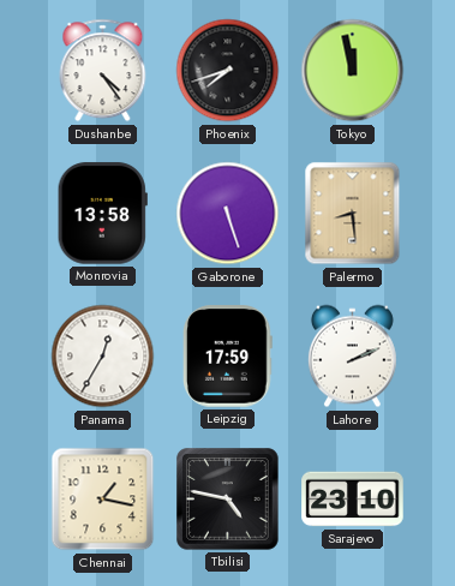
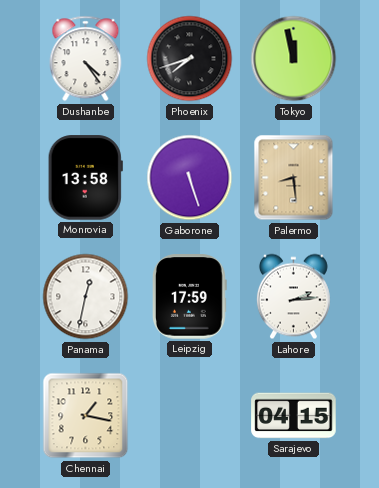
Panama: 12:35 -> 12:32 (86, 297)
Lahore: 2:11 -> 2:14 (293, 297)
Tbilisi: 4:47 -> none (228, 500)
Sarajevo: 23:10 -> 04:15 (294, 416)
